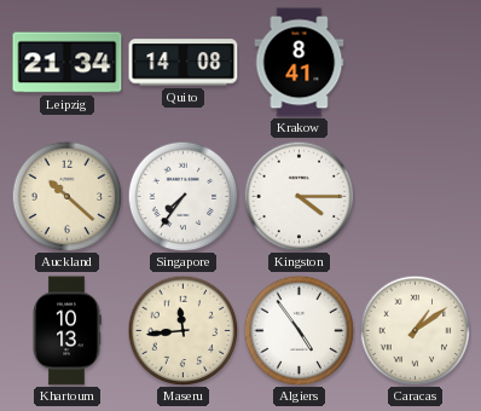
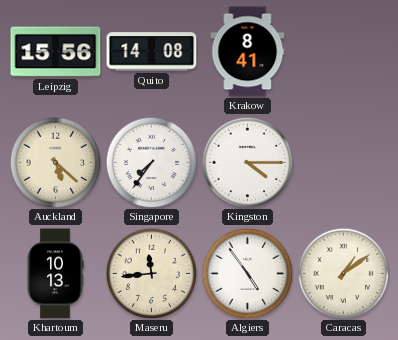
Leipzig: 21:34 -> 15:56 (56, 52)
Auckland: 10:22 -> 5:22 (55, 162)
